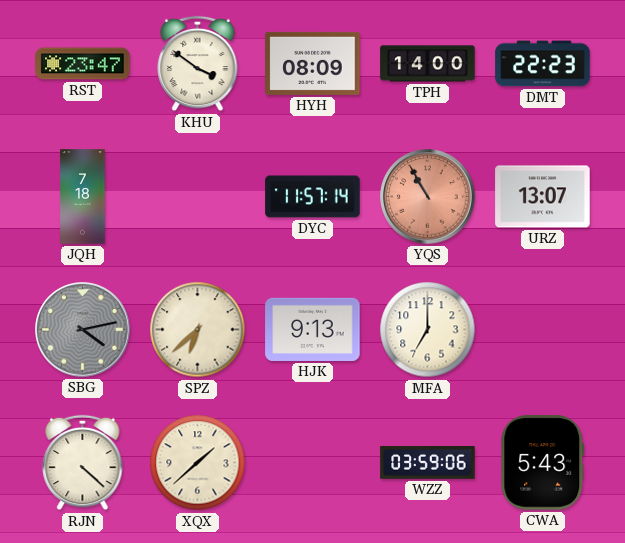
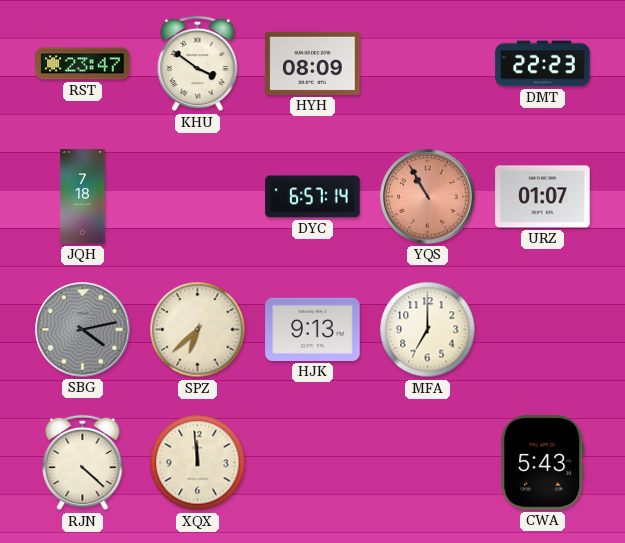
TPH: 14:00 -> none (428, 64)
DYC: 11:57 -> 6:57 (313, 197)
URZ: 13:07 -> 01:07 (543, 197)
XQX: 1:38 -> 11:59 (198, 463)
WZZ: 03:59 -> none (428, 463)
